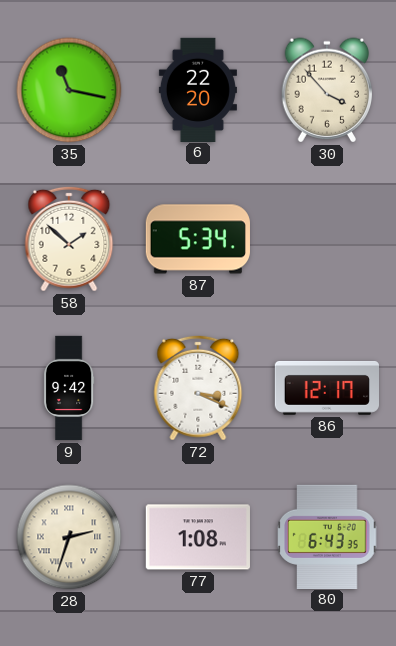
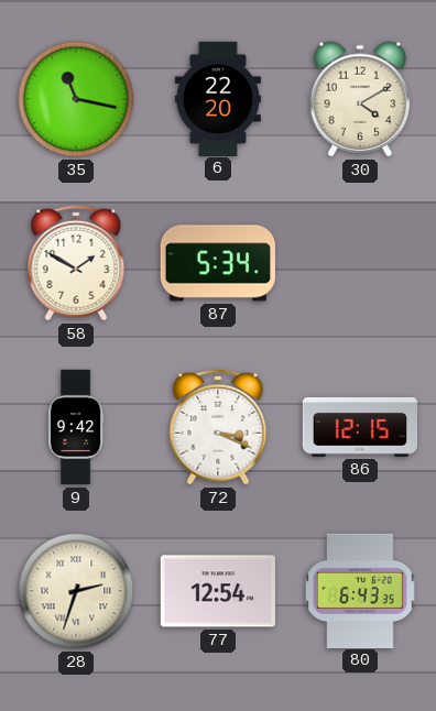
30: 3:53 -> 4:10 (360, 99)
58: 1:52 -> 1:50 (76, 263)
86: 12:17 -> 12:15 (359, 427)
77: 1:08 -> 12:54 (218, 591)
